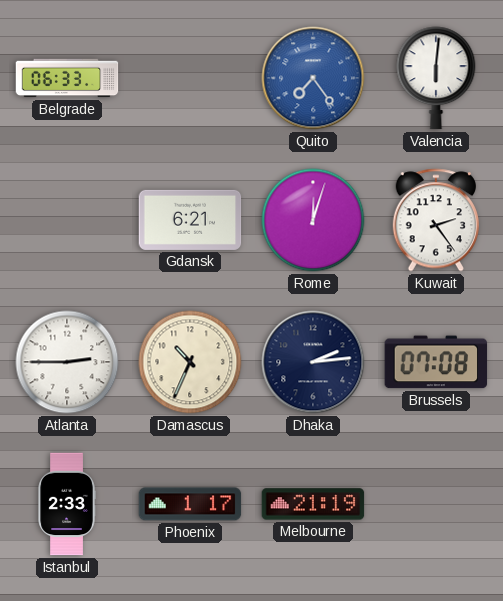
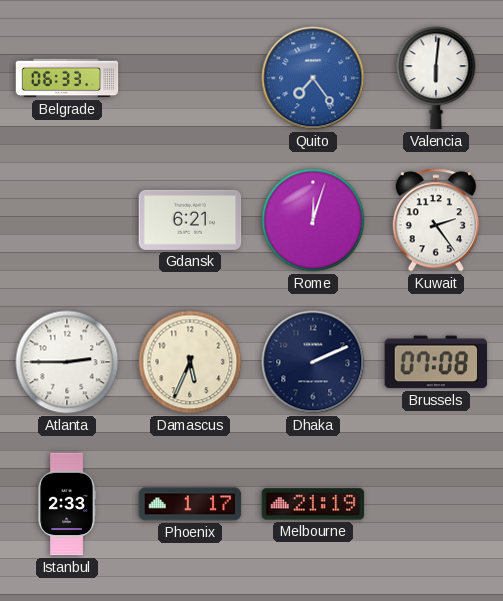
Damascus: 10:34 -> 5:34 (190, 362)
Dhaka: 2:14 -> 2:11 (313, 362)
